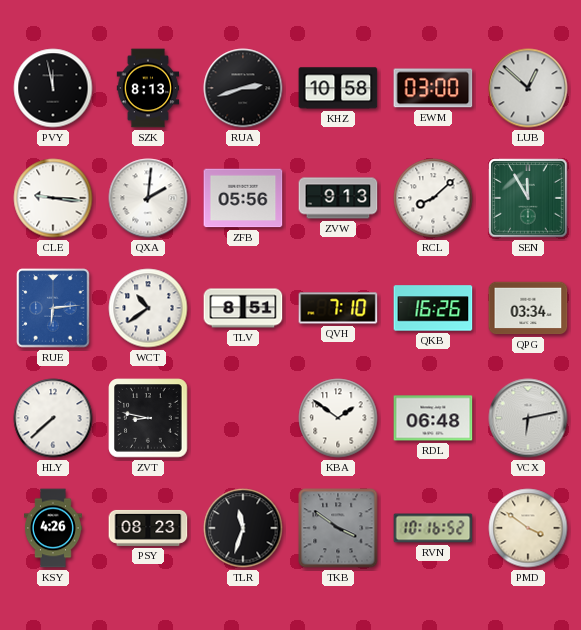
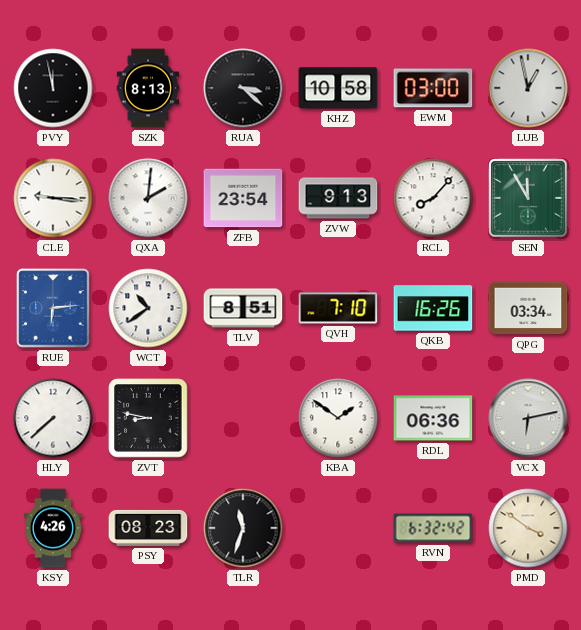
RUA: 2:42 -> 3:22 (243, 88)
LUB: 12:52 -> 12:58 (528, 88)
ZFB: 05:56 -> 23:54 (243, 198)
RCL: 8:08 -> 8:07 (433, 198)
RDL: 06:48 -> 06:36 (433, 418)
TKB: 3:51 -> none (338, 528)
RVN: 10:16 -> 6:32 (433, 528)
